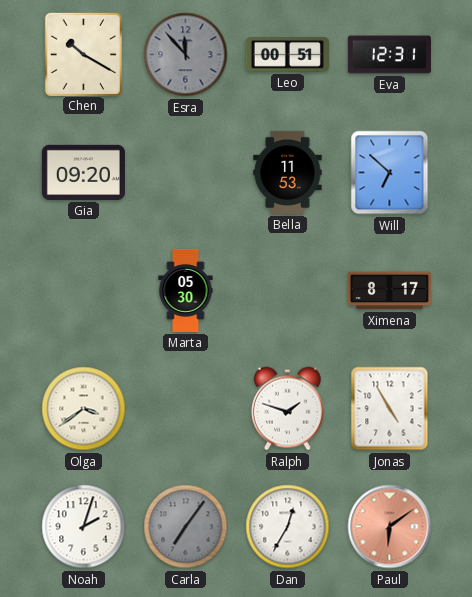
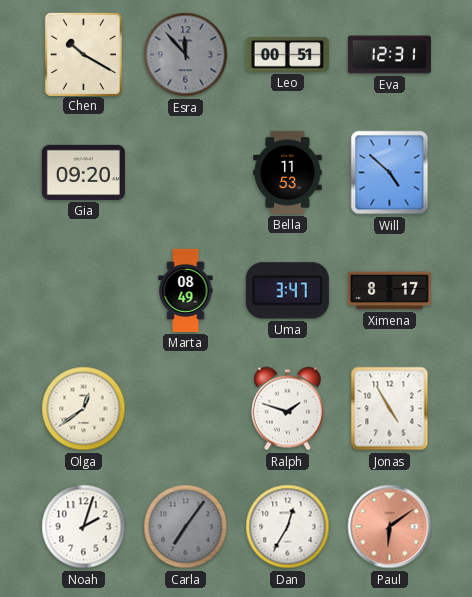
Will: 6:52 -> 4:52 (390, 173)
Marta: 05:30 -> 08:49 (186, 290)
Uma: none -> 3:47 (287, 291)
Olga: 3:39 -> 12:39 (84, 409)
